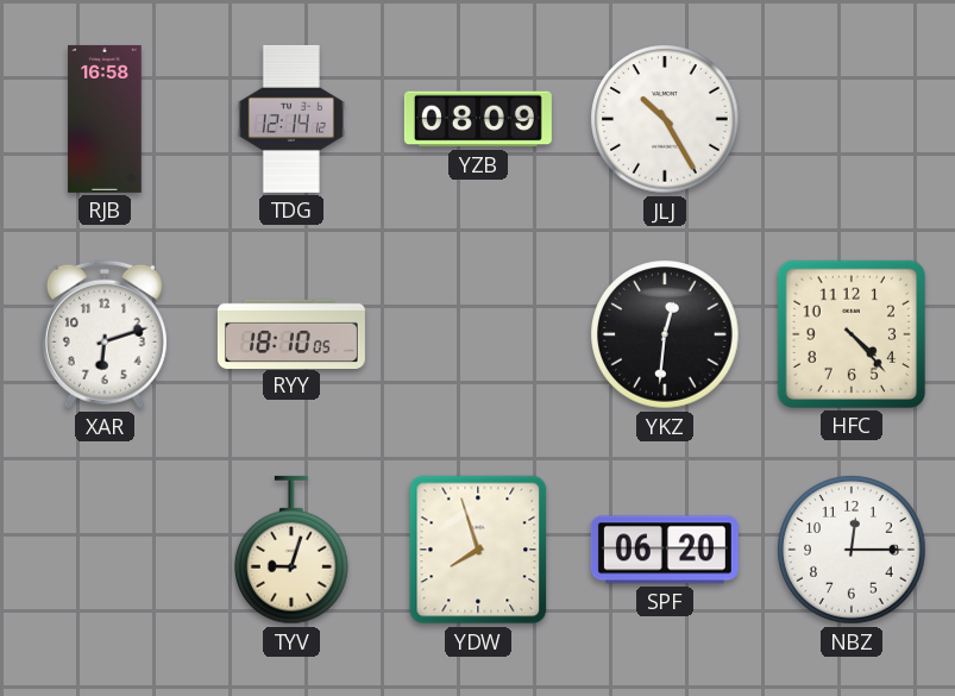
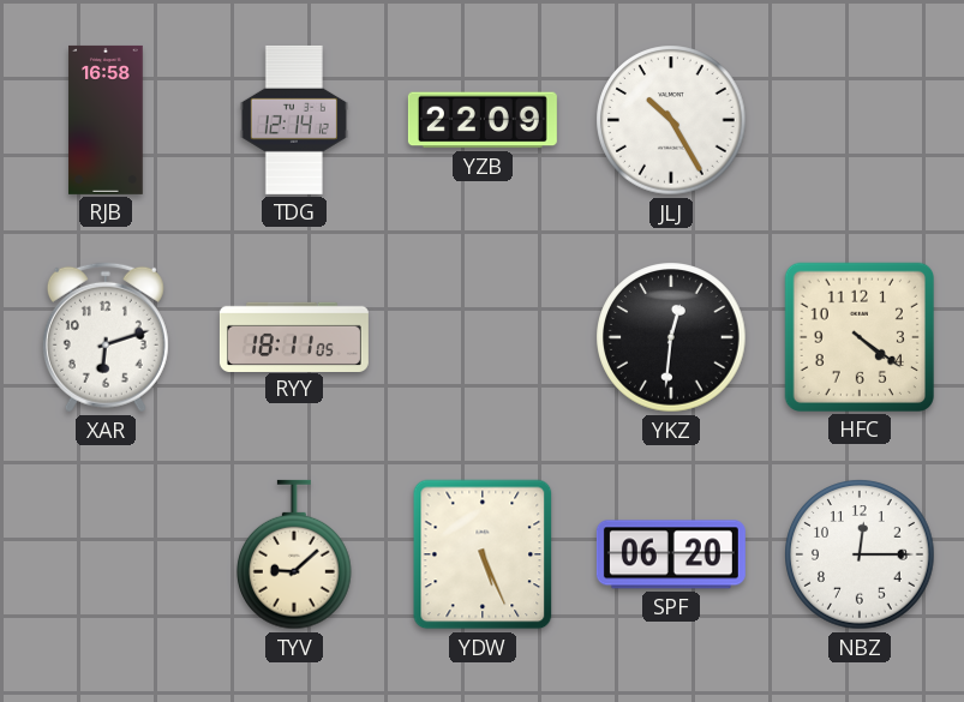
YZB: 08:09 -> 22:09 (483, 120)
RYY: 18:10 -> 18:11 (294, 336)
HFC: 4:23 -> 4:21 (860, 337)
TYV: 9:03 -> 9:08 (295, 554)
YDW: 7:57 -> 5:26 (483, 554)
